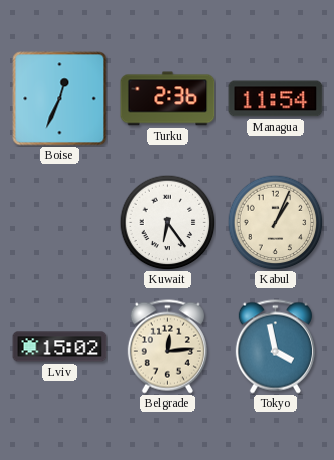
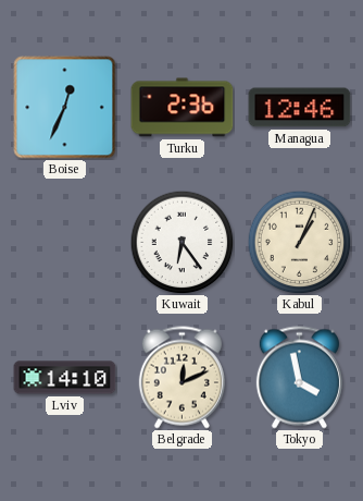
Managua: 11:54 -> 12:46 (300, 108)
Lviv: 15:02 -> 14:10 (65, 378)
Belgrade: 12:14 -> 12:11 (181, 378)
